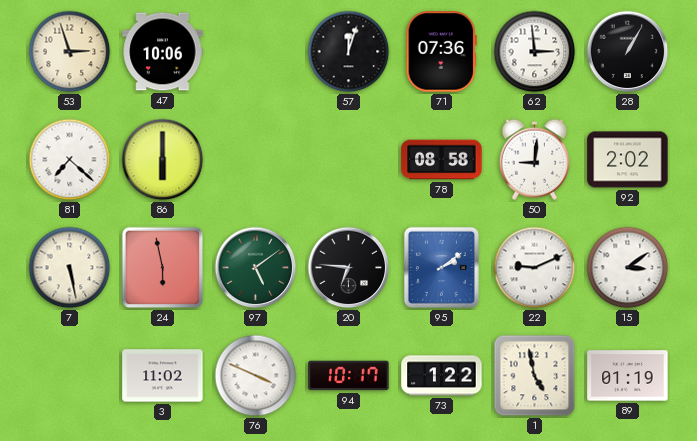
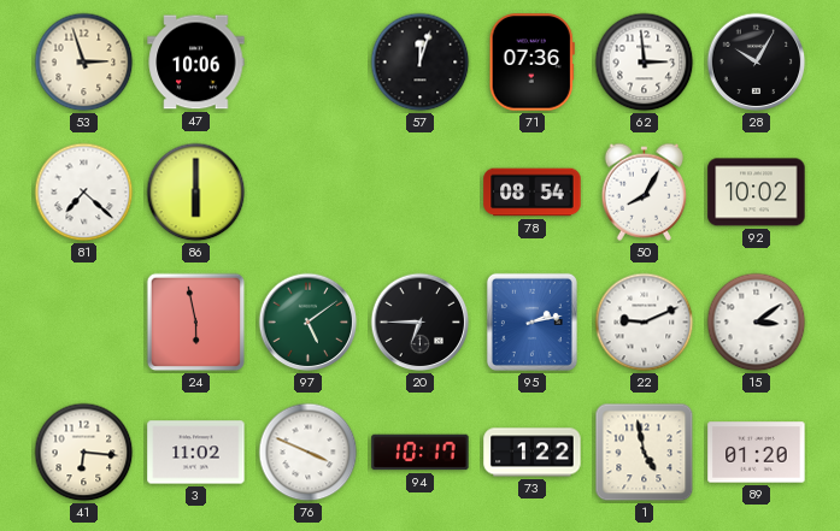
28: 1:05 -> 10:05 (757, 63)
78: 08:58 -> 08:54 (533, 193)
50: 9:01 -> 8:05 (645, 191)
92: 2:02 -> 10:02 (757, 193)
7: 5:28 -> none (70, 268)
20: 6:46 -> 6:45 (421, 323)
95: 2:09 -> 2:13 (531, 321)
41: none -> 6:16 (84, 453)
89: 01:19 -> 01:20 (757, 453)
